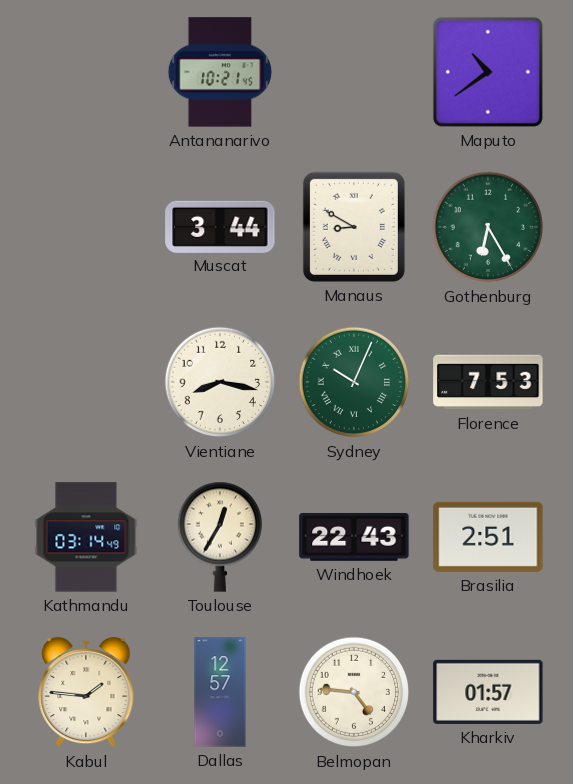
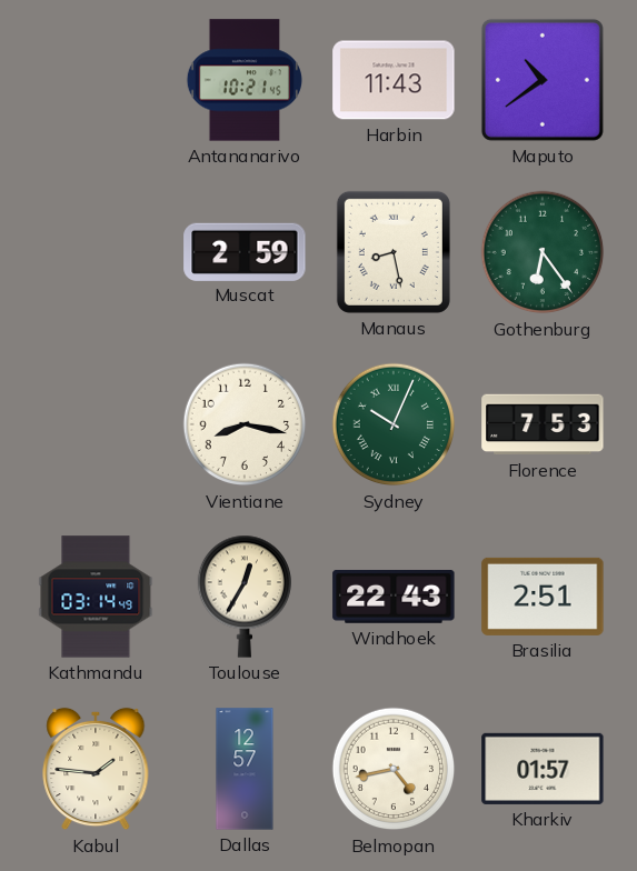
Harbin: none -> 11:43 (394, 80)
Muscat: 3:44 -> 2:59 (245, 251)
Manaus: 8:50 -> 8:28 (394, 252)
Gothenburg: 6:25 -> 6:24 (543, 252)
Belmopan: 4:46 -> 4:43 (394, 769)
